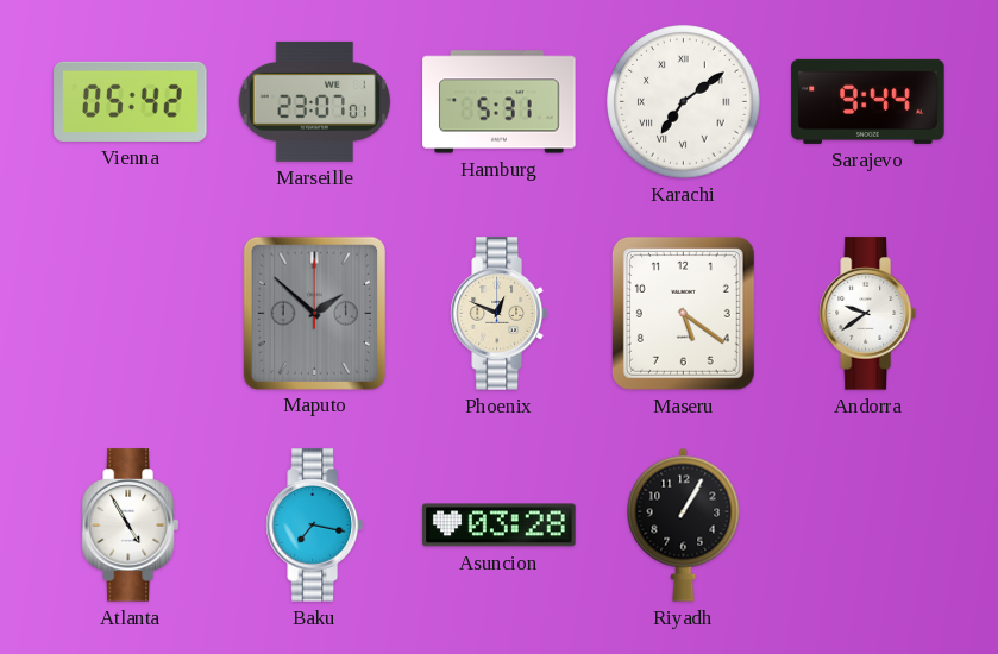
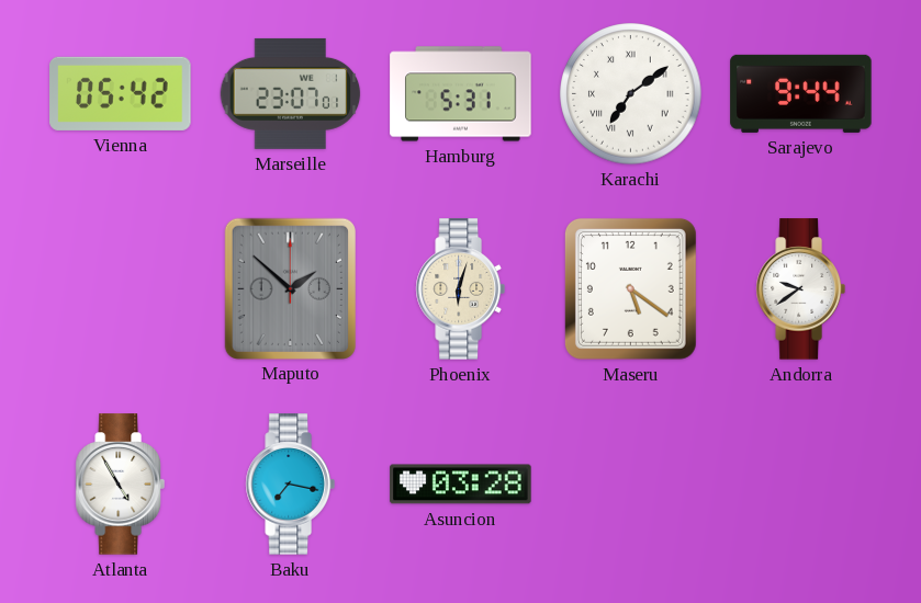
Phoenix: 12:49 -> 6:03 (460, 289)
Riyadh: 1:05 -> none (684, 524)
